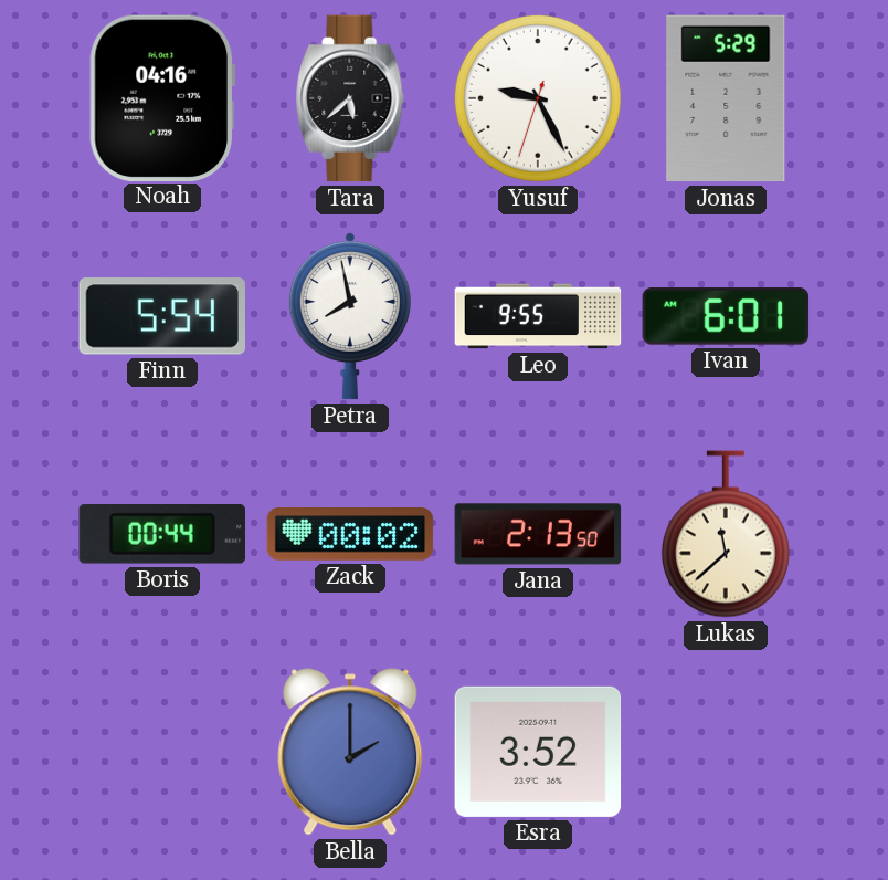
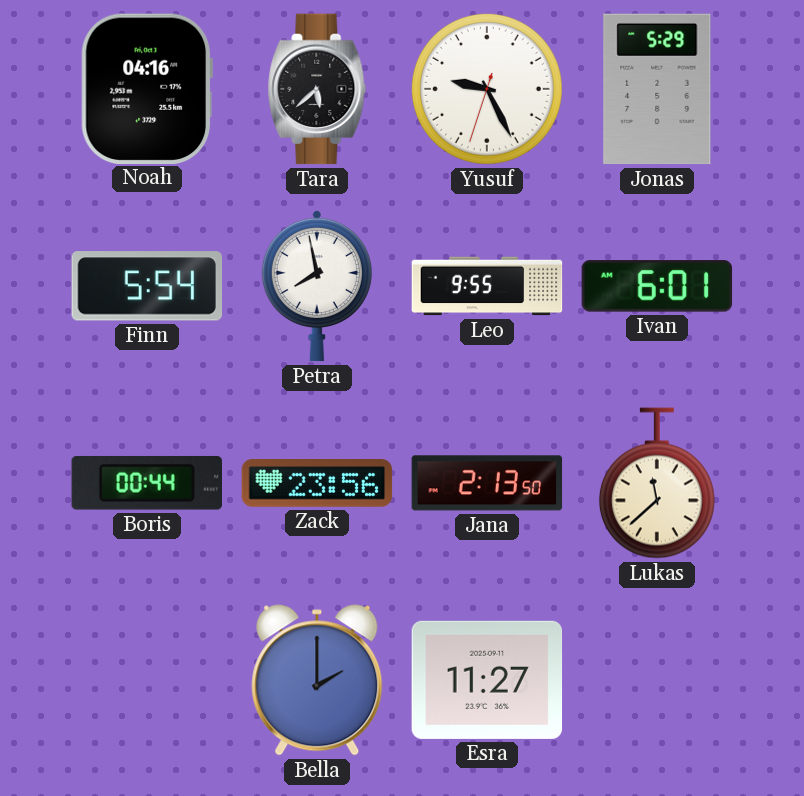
Zack: 00:02 -> 23:56 (317, 484)
Esra: 3:52 -> 11:27 (487, 680)
